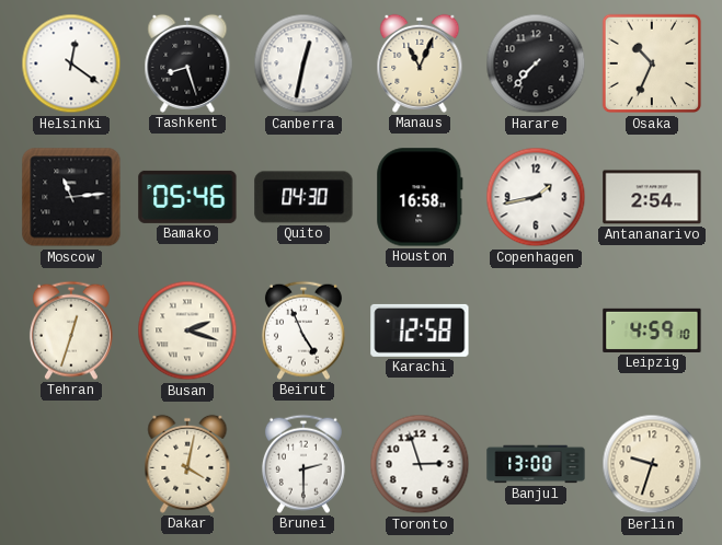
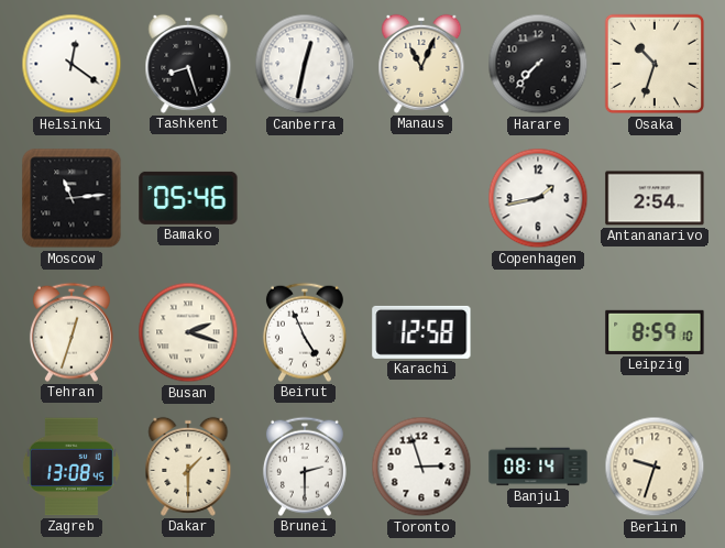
Osaka: 10:34 -> 10:33 (655, 64)
Quito: 04:30 -> none (303, 197)
Houston: 16:58 -> none (420, 197)
Leipzig: 4:59 -> 8:59 (655, 332)
Zagreb: none -> 13:08 (72, 467)
Dakar: 4:02 -> 1:30 (188, 467)
Banjul: 13:00 -> 08:14 (538, 467)
